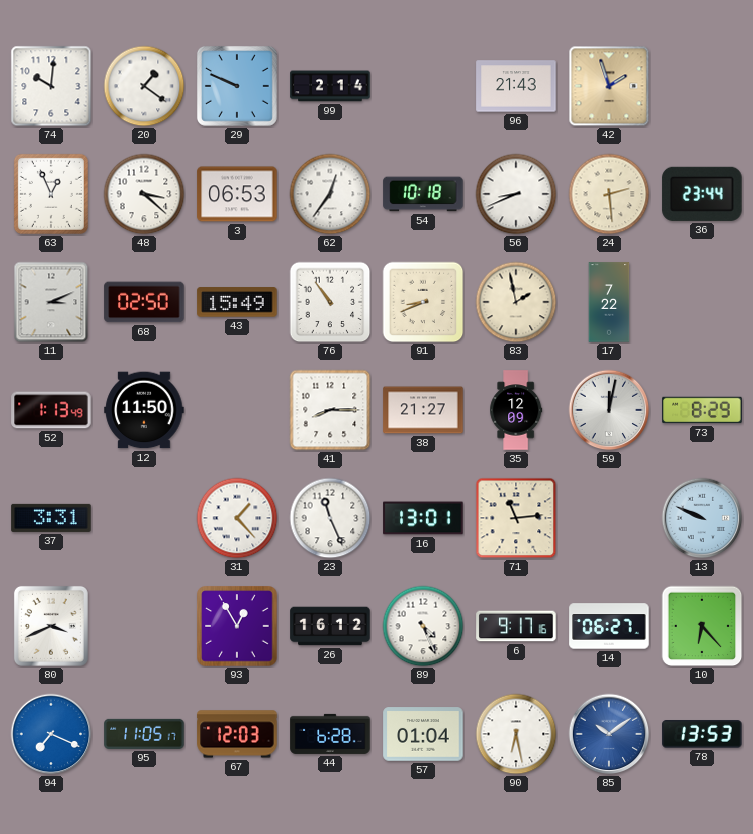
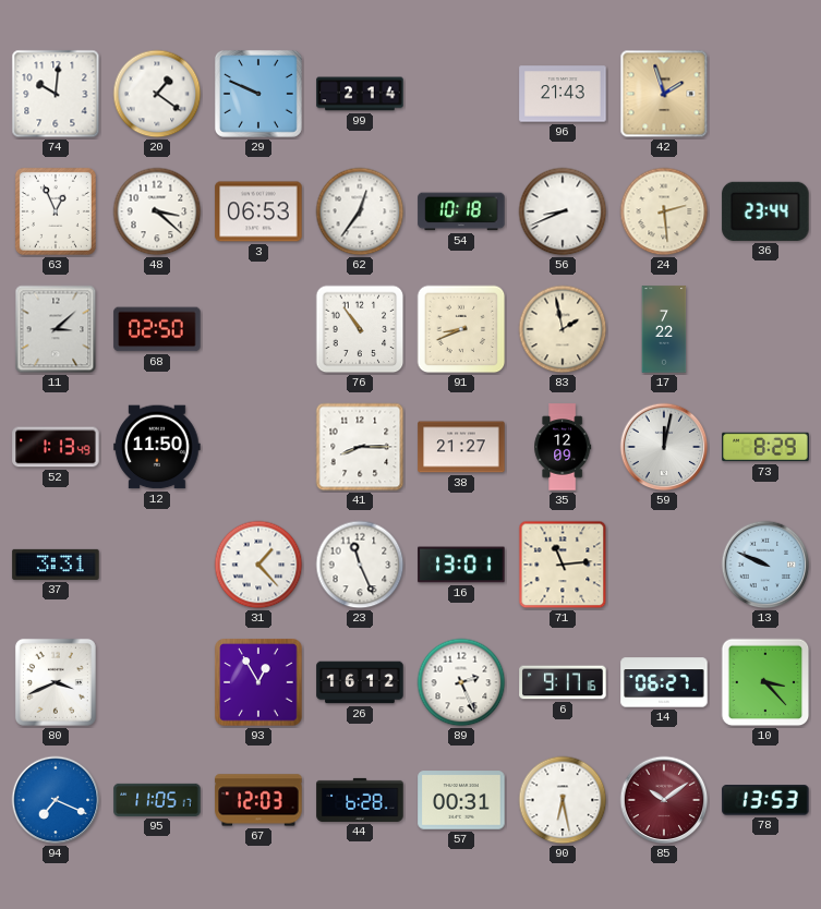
11: 3:11 -> 3:08 (56, 329)
43: 15:49 -> none (237, 302)
89: 4:26 -> 2:26 (461, 682)
10: 6:23 -> 3:23 (765, 682)
57: 01:04 -> 00:31 (461, 800)
85 dial: blue -> burgundy (664, 800)
